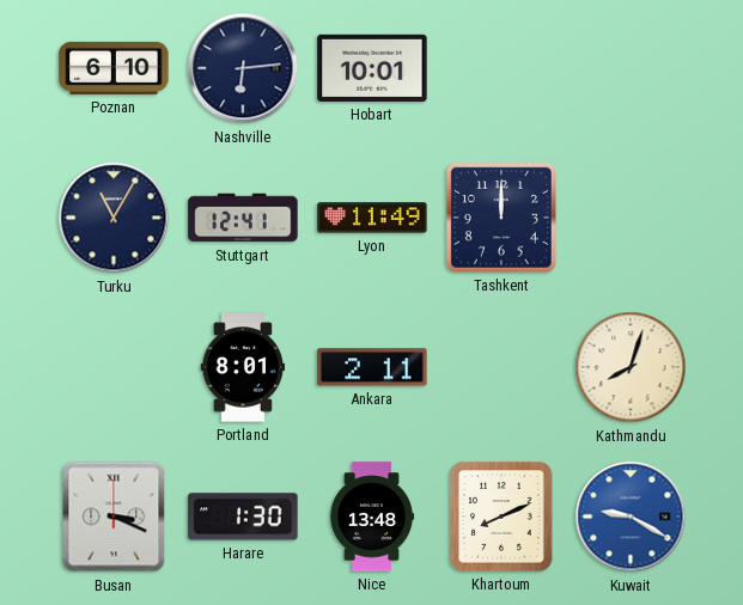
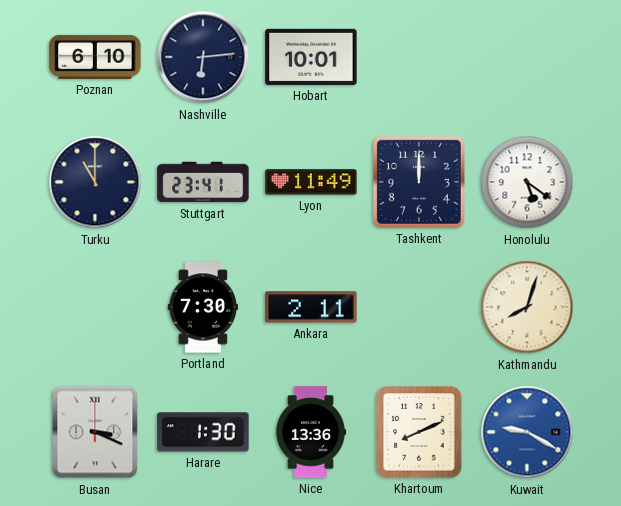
Turku: 11:05 -> 11:00 (95, 182)
Stuttgart: 12:41 -> 23:41 (203, 182)
Honolulu: none -> 5:21 (527, 182)
Portland: 8:01 -> 7:30 (203, 307)
Nice: 13:48 -> 13:36 (311, 432)
